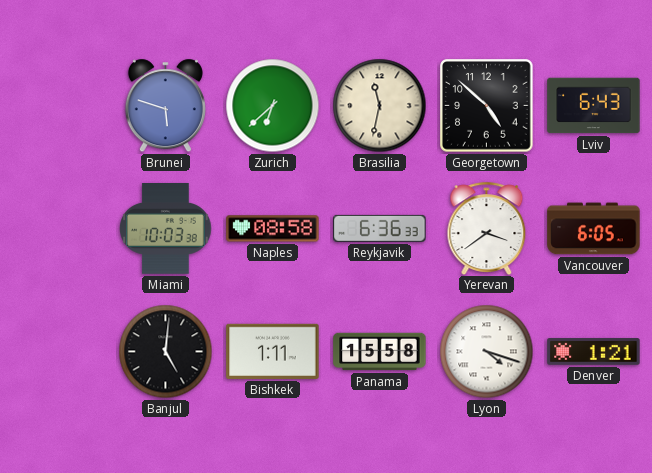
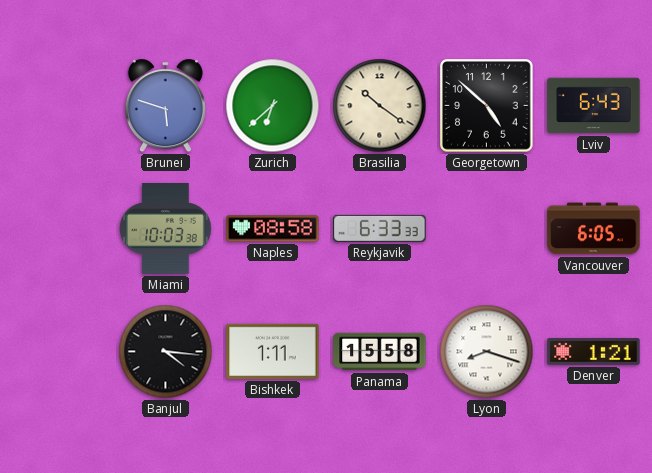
Brasilia: 11:32 -> 10:21 (380, 106)
Reykjavik: 6:36 -> 6:33 (380, 228)
Yerevan: 3:39 -> none (487, 228)
Banjul: 5:01 -> 4:16 (166, 352)
Lyon: 4:18 -> 8:18 (487, 352)
